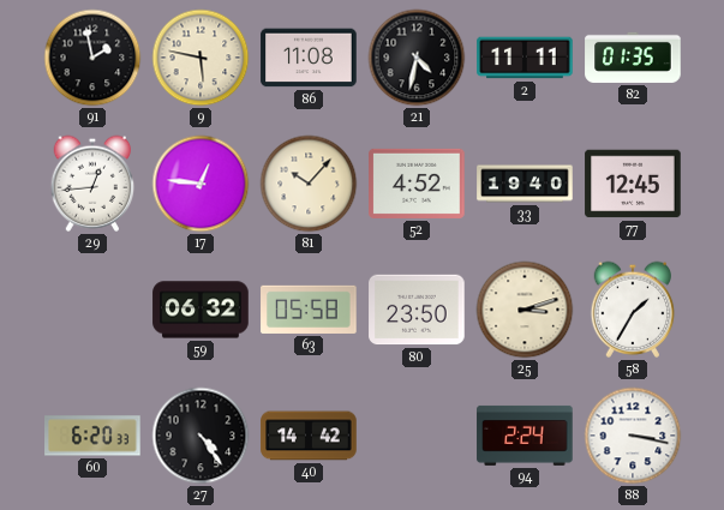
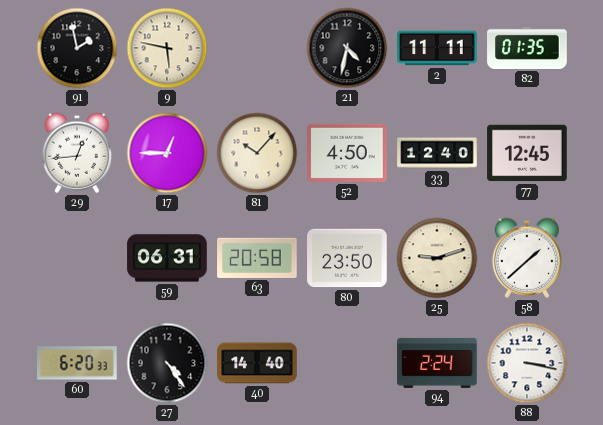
86: 11:08 -> none (309, 58)
17: 12:46 -> 12:45 (167, 153)
52: 4:52 -> 4:50 (347, 153)
33: 19:40 -> 12:40 (437, 153)
59: 06:32 -> 06:31 (167, 258)
63: 05:58 -> 20:58 (257, 258)
25: 3:12 -> 9:12 (437, 258)
58: 1:35 -> 1:38 (527, 258)
40: 14:42 -> 14:40 (257, 363)
